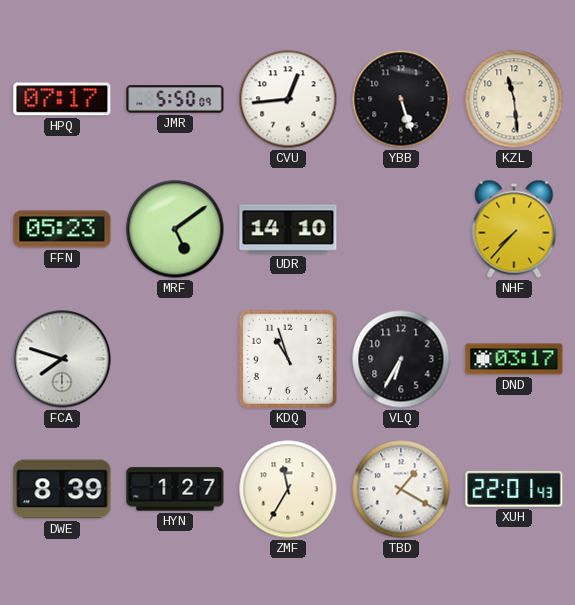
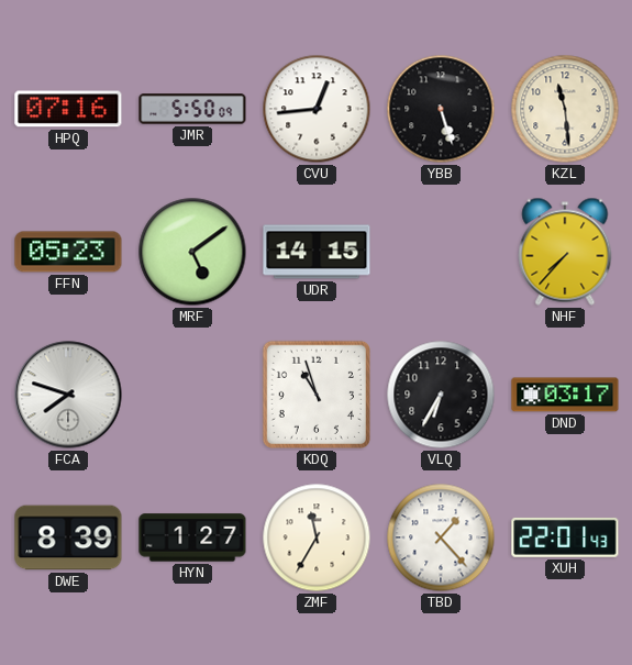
HPQ: 07:17 -> 07:16 (68, 109)
UDR: 14:10 -> 14:15 (317, 252)
TBD: 1:20 -> 1:23 (441, 537)
